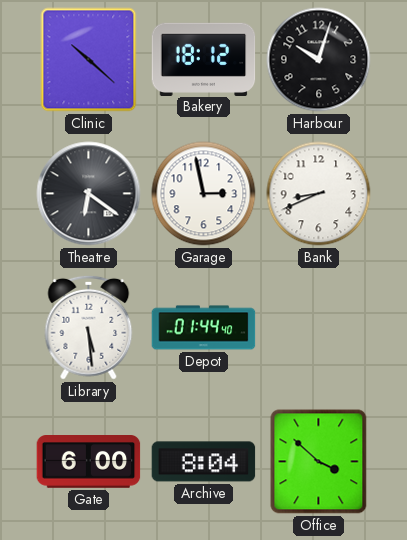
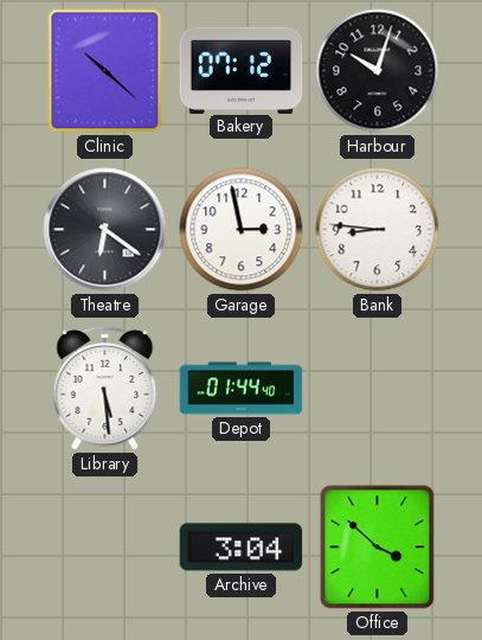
Bakery: 18:12 -> 07:12 (242, 70)
Bank: 8:41 -> 8:46 (378, 230)
Gate: 6:00 -> none (89, 462)
Archive: 8:04 -> 3:04 (242, 548)
